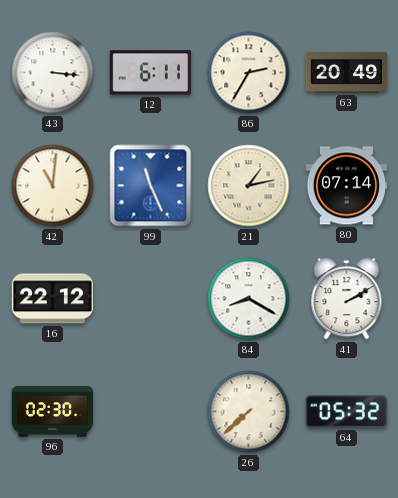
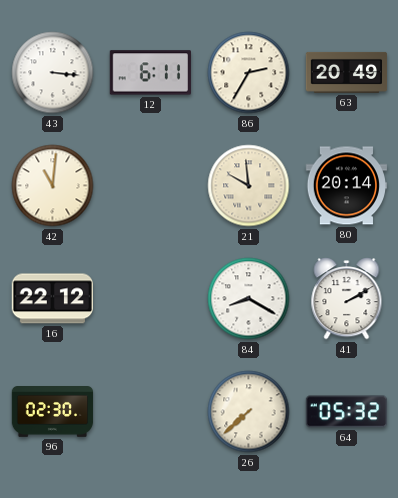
99: 11:26 -> none (151, 186)
21: 1:13 -> 9:59 (249, 186)
80: 07:14 -> 20:14 (346, 186)
